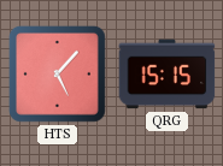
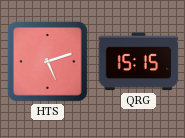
HTS: 5:07 -> 5:12 (48, 62)
